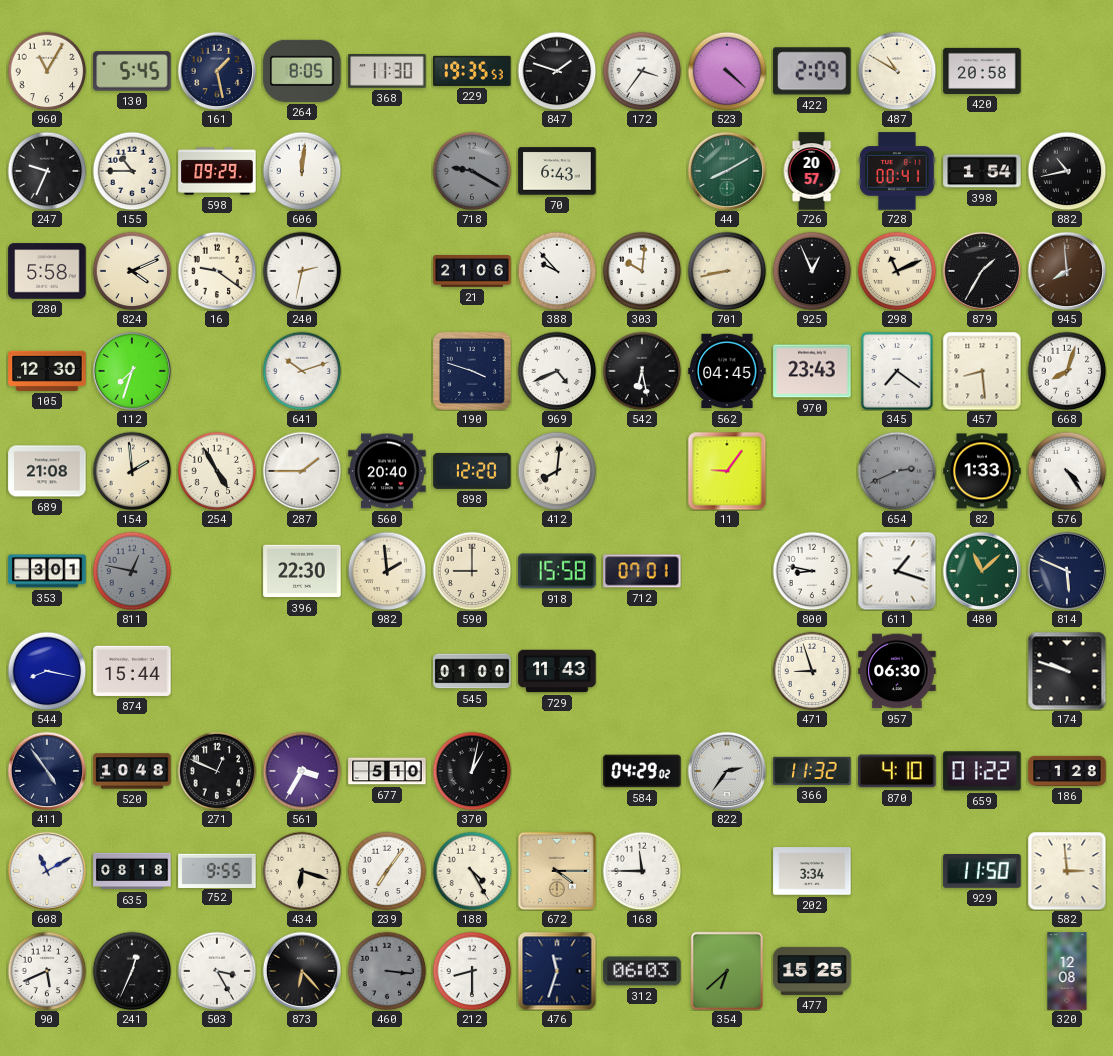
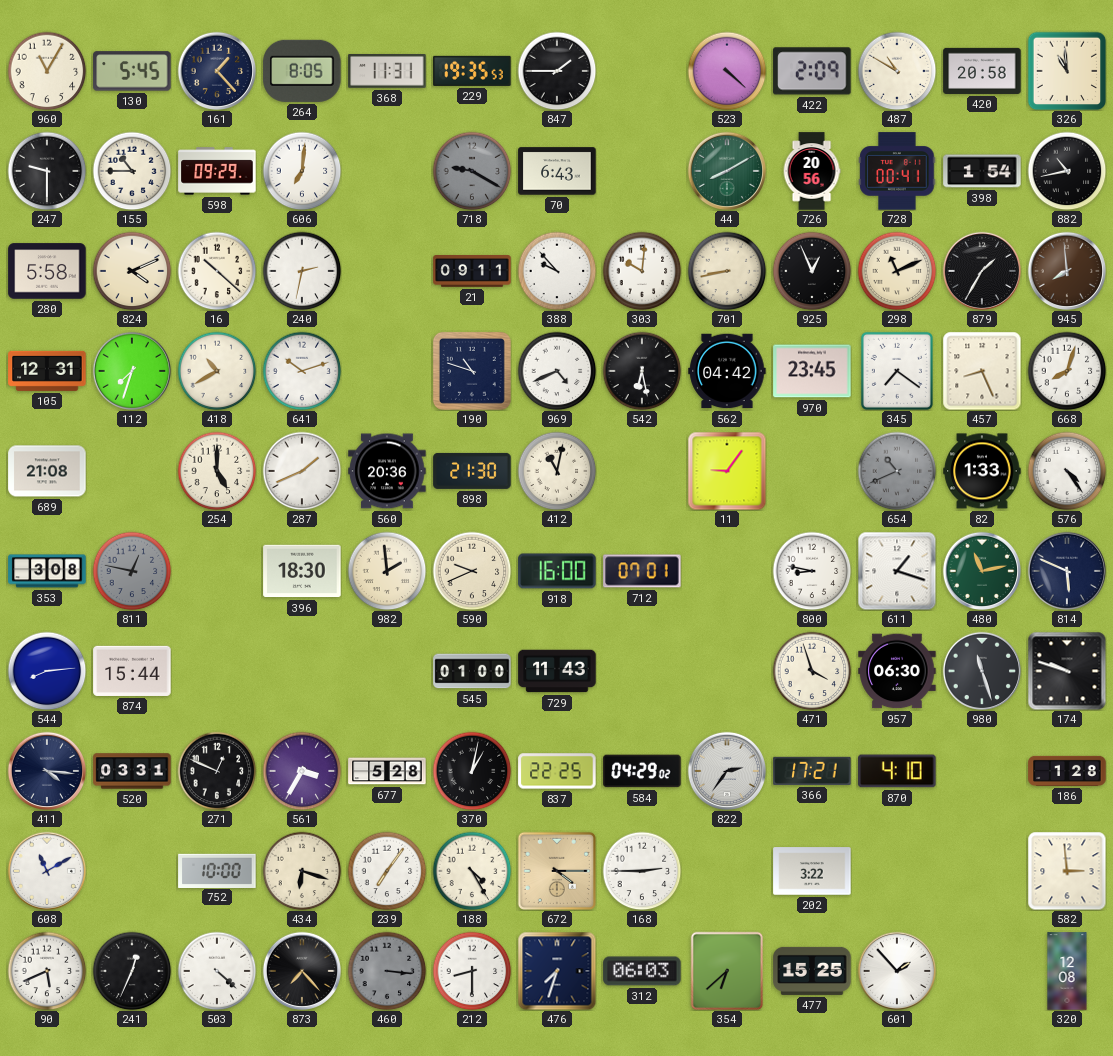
161: 1:28 -> 1:23 (216, 70)
368: 11:30 -> 11:31 (387, 72)
847: 1:48 -> 1:45 (557, 71)
172: 3:36 -> none (642, 71)
326: none -> 10:59 (1067, 71)
247: 9:34 -> 9:30 (47, 171)
606: 12:01 -> 7:01 (302, 171)
726: 20:57 -> 20:56 (812, 171)
16: 9:21 -> 10:22 (217, 271)
21: 21:06 -> 09:11 (472, 271)
105: 12:30 -> 12:31 (47, 371)
418: none -> 10:40 (217, 371)
190: 3:48 -> 10:48 (472, 371)
562: 04:45 -> 04:42 (727, 371)
970: 23:43 -> 23:45 (812, 371)
457: 8:29 -> 8:26 (982, 371)
154: 1:59 -> none (132, 471)
254: 4:55 -> 5:00 (217, 471)
287: 1:45 -> 1:41 (302, 471)
560: 20:40 -> 20:36 (387, 471)
898: 12:20 -> 21:30 (472, 471)
412: 8:01 -> 11:02 (557, 471)
654: 2:41 -> 10:41 (897, 471)
353: 3:01 -> 3:08 (47, 571)
396: 22:30 -> 18:30 (302, 571)
590: 9:00 -> 9:41 (472, 571)
918: 15:58 -> 16:00 (557, 571)
480: 11:08 -> 11:13 (981, 570)
544: 8:17 -> 8:14 (47, 671)
471: 8:57 -> 3:57 (812, 671)
980: none -> 11:27 (981, 670)
411: 4:54 -> 4:16 (46, 770)
520: 10:48 -> 03:31 (132, 771)
677: 5:10 -> 5:28 (387, 771)
837: none -> 22:25 (557, 771)
366: 11:32 -> 17:21 (812, 771)
659: 01:22 -> none (982, 771)
635: 08:18 -> none (132, 871)
752: 9:55 -> 10:00 (217, 870)
168: 11:45 -> 2:45 (642, 871)
202: 3:34 -> 3:22 (812, 871)
929: 11:50 -> none (982, 872)
503: 3:25 -> 4:22 (217, 971)
873: 6:23 -> 7:23 (301, 970)
476: 11:33 -> 7:33 (557, 971)
601: none -> 1:53 (896, 970)
